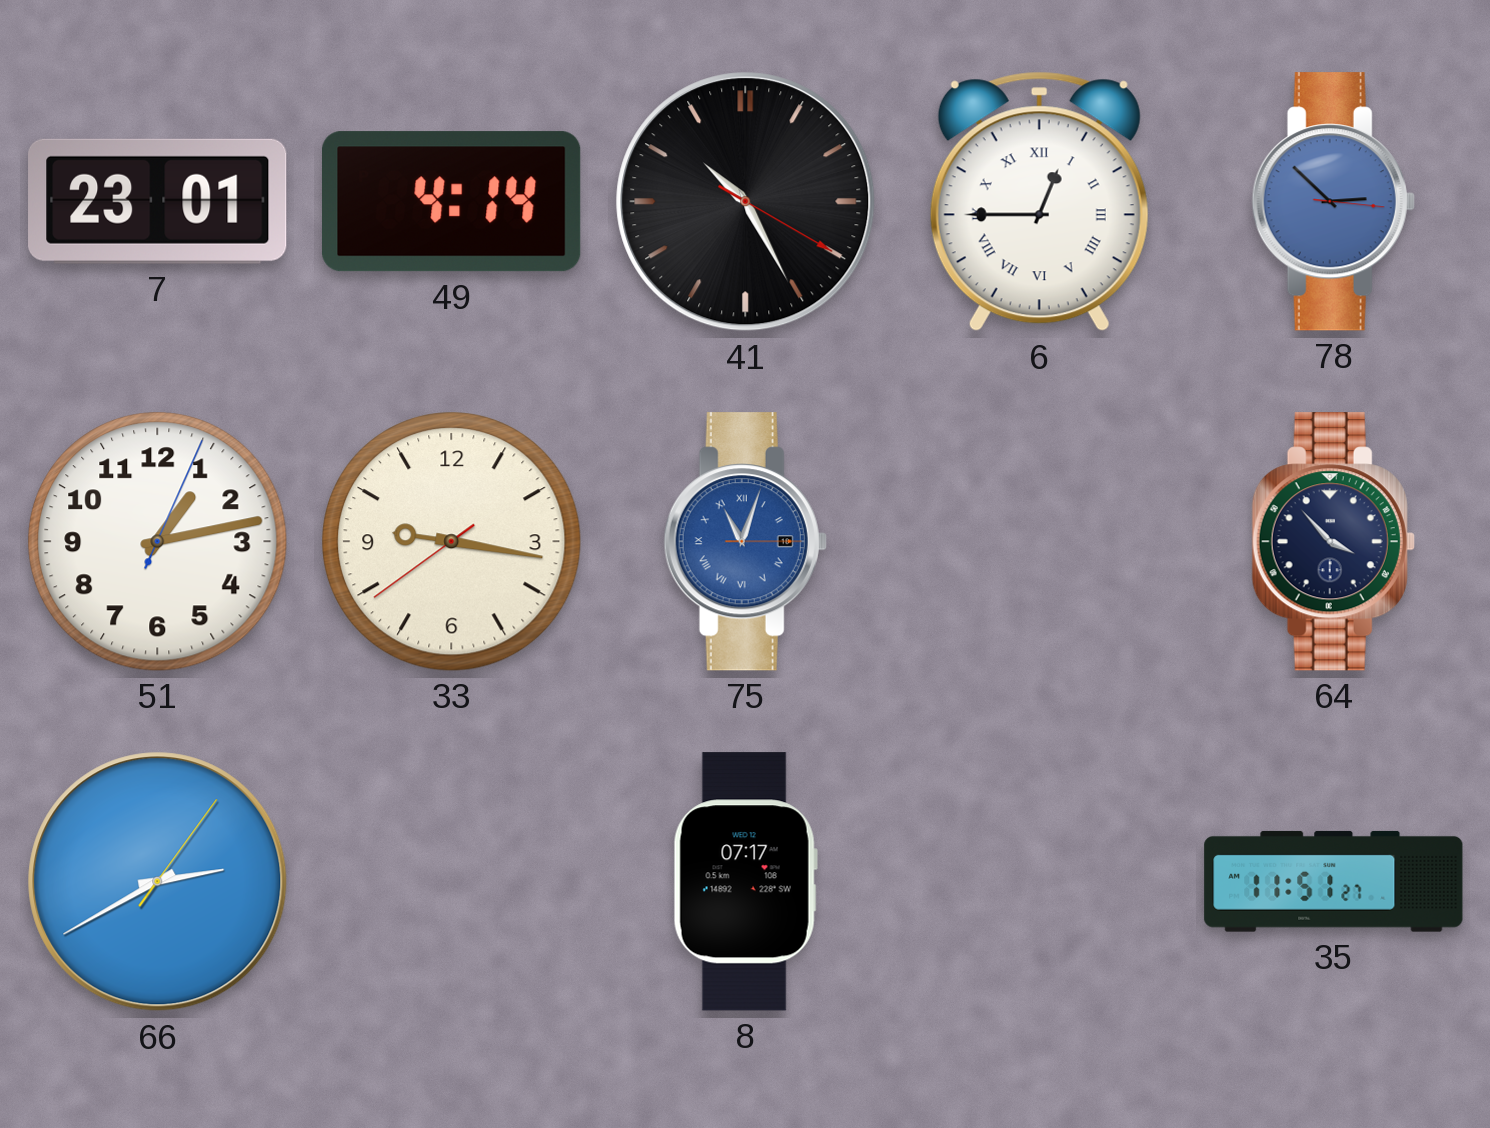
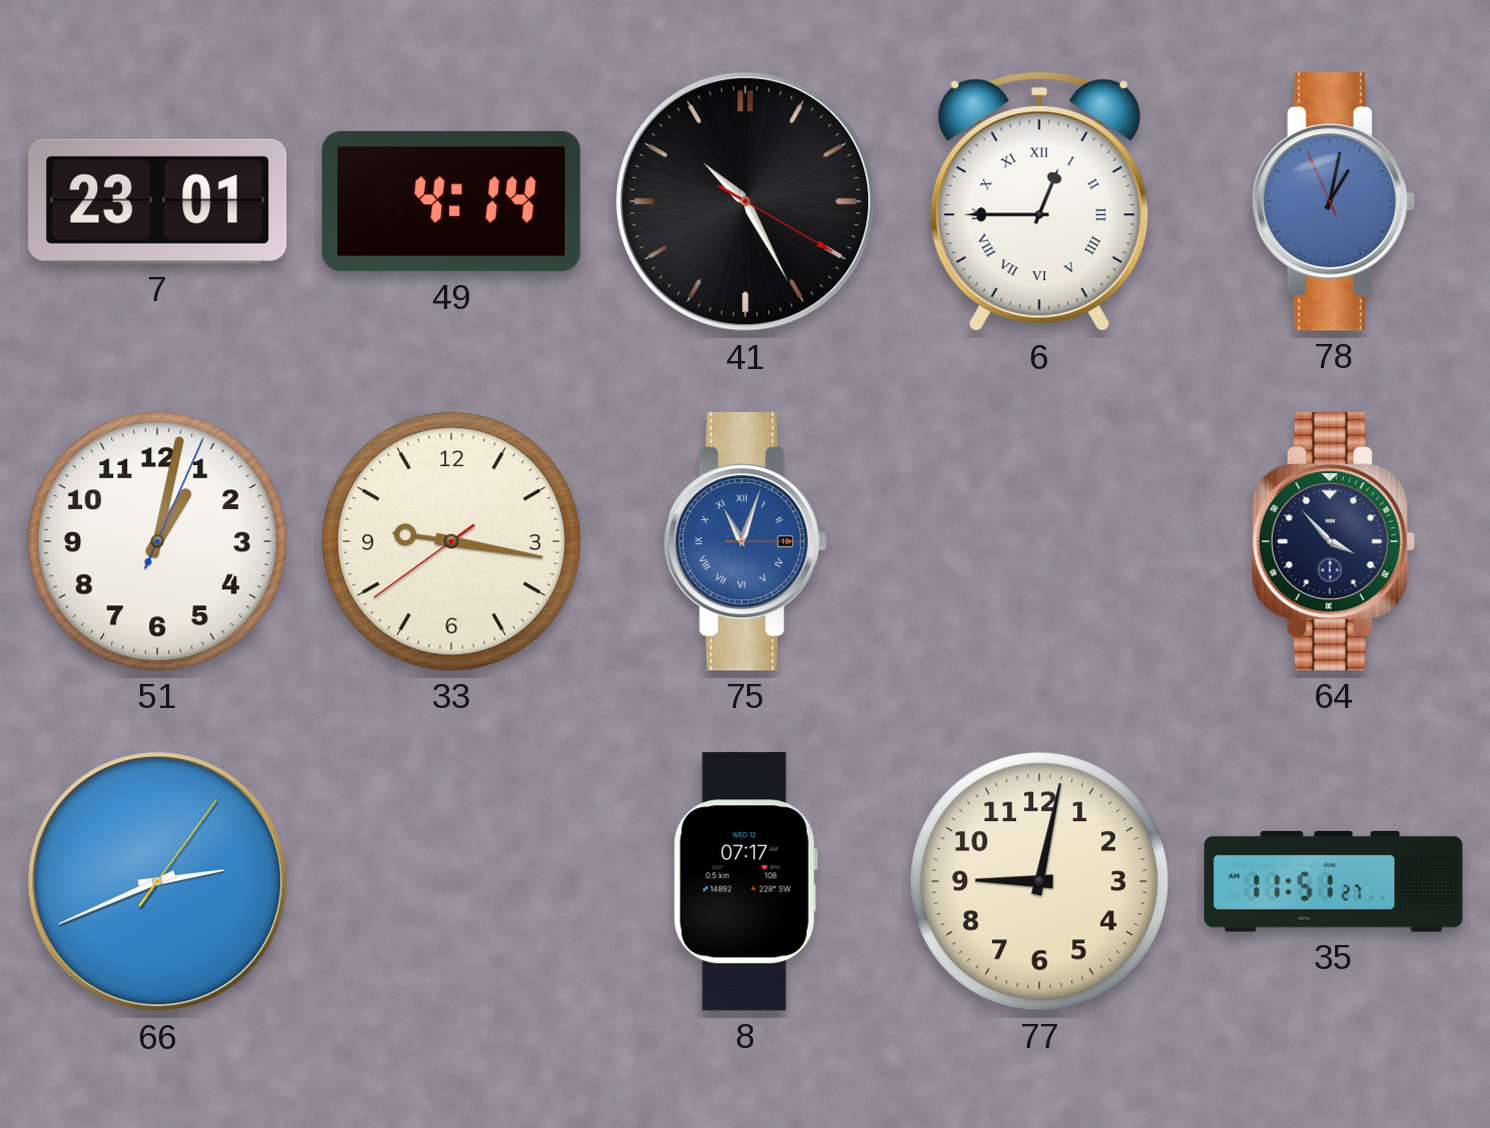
78: 2:52 -> 1:01 (1333, 202)
51: 1:13 -> 1:02 (158, 542)
66: 2:40 -> 2:41 (158, 882)
77: none -> 9:02 (1040, 882)
